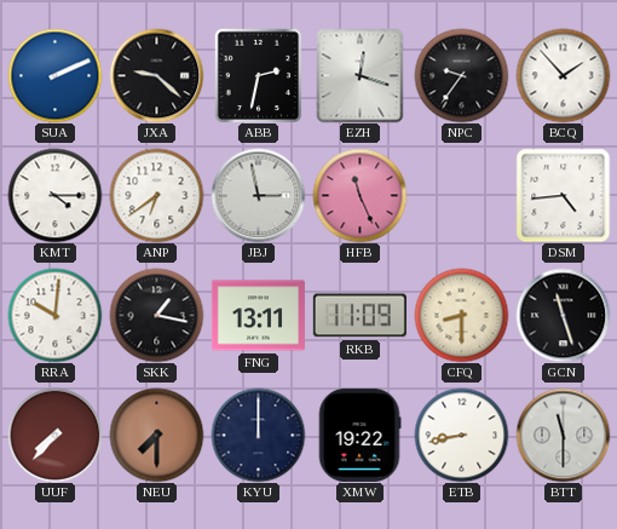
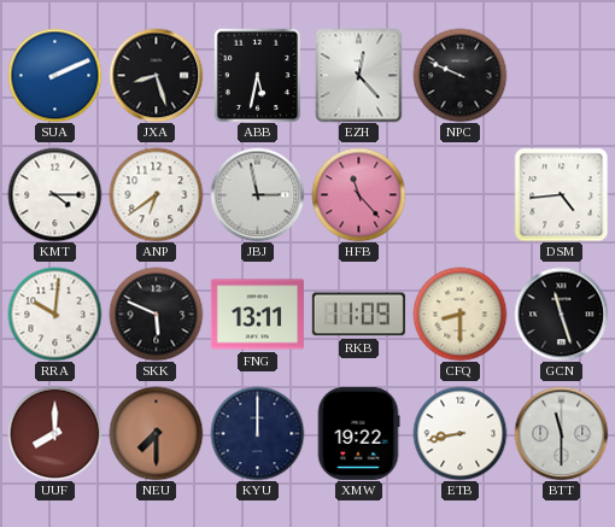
JXA: 9:22 -> 8:27 (156, 75)
ABB: 2:32 -> 5:32 (258, 75)
EZH: 12:18 -> 12:23 (359, 75)
NPC: 9:36 -> 9:49 (459, 75)
BCQ: 1:53 -> none (563, 75)
HFB: 11:26 -> 11:23 (358, 194)
SKK: 1:17 -> 5:49 (156, 314)
UUF: 7:37 -> 8:00 (54, 433)
